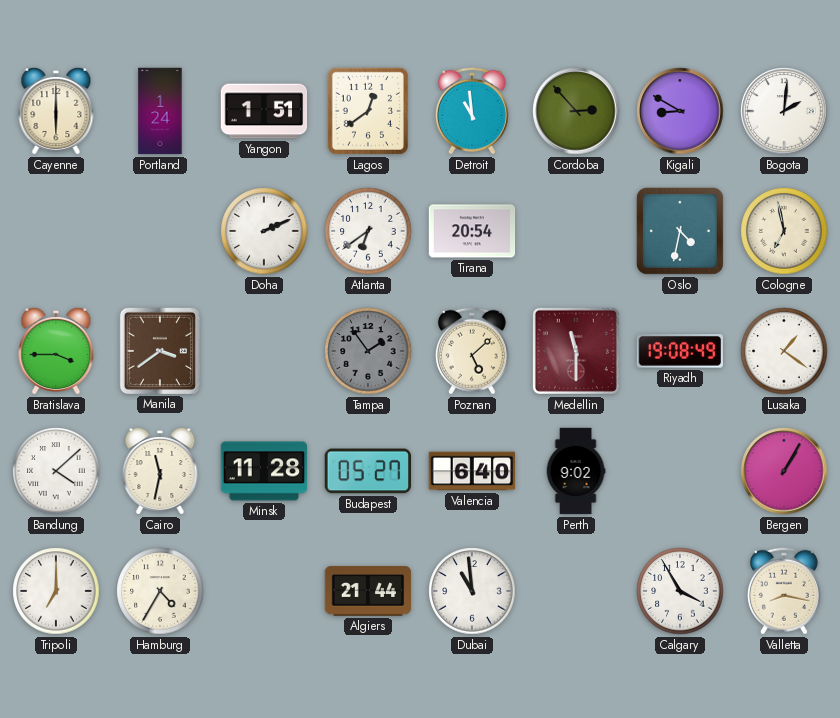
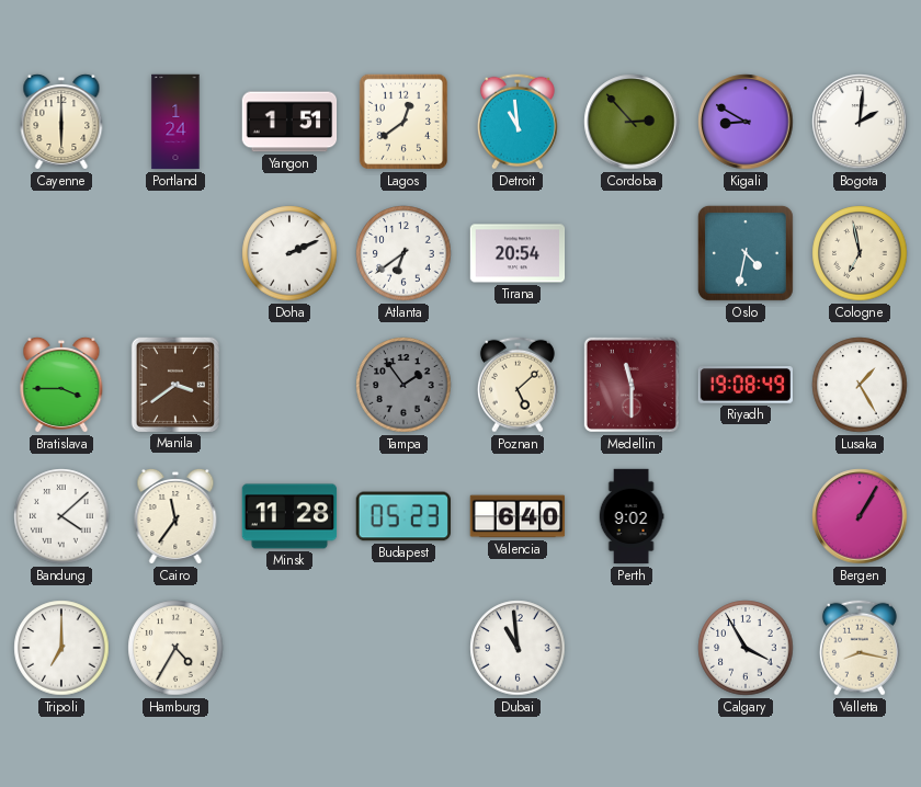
Lusaka: 1:21 -> 1:25 (860, 385)
Cairo: 11:32 -> 11:36 (175, 516)
Budapest: 05:27 -> 05:23 (402, 516)
Algiers: 21:44 -> none (368, 591)
